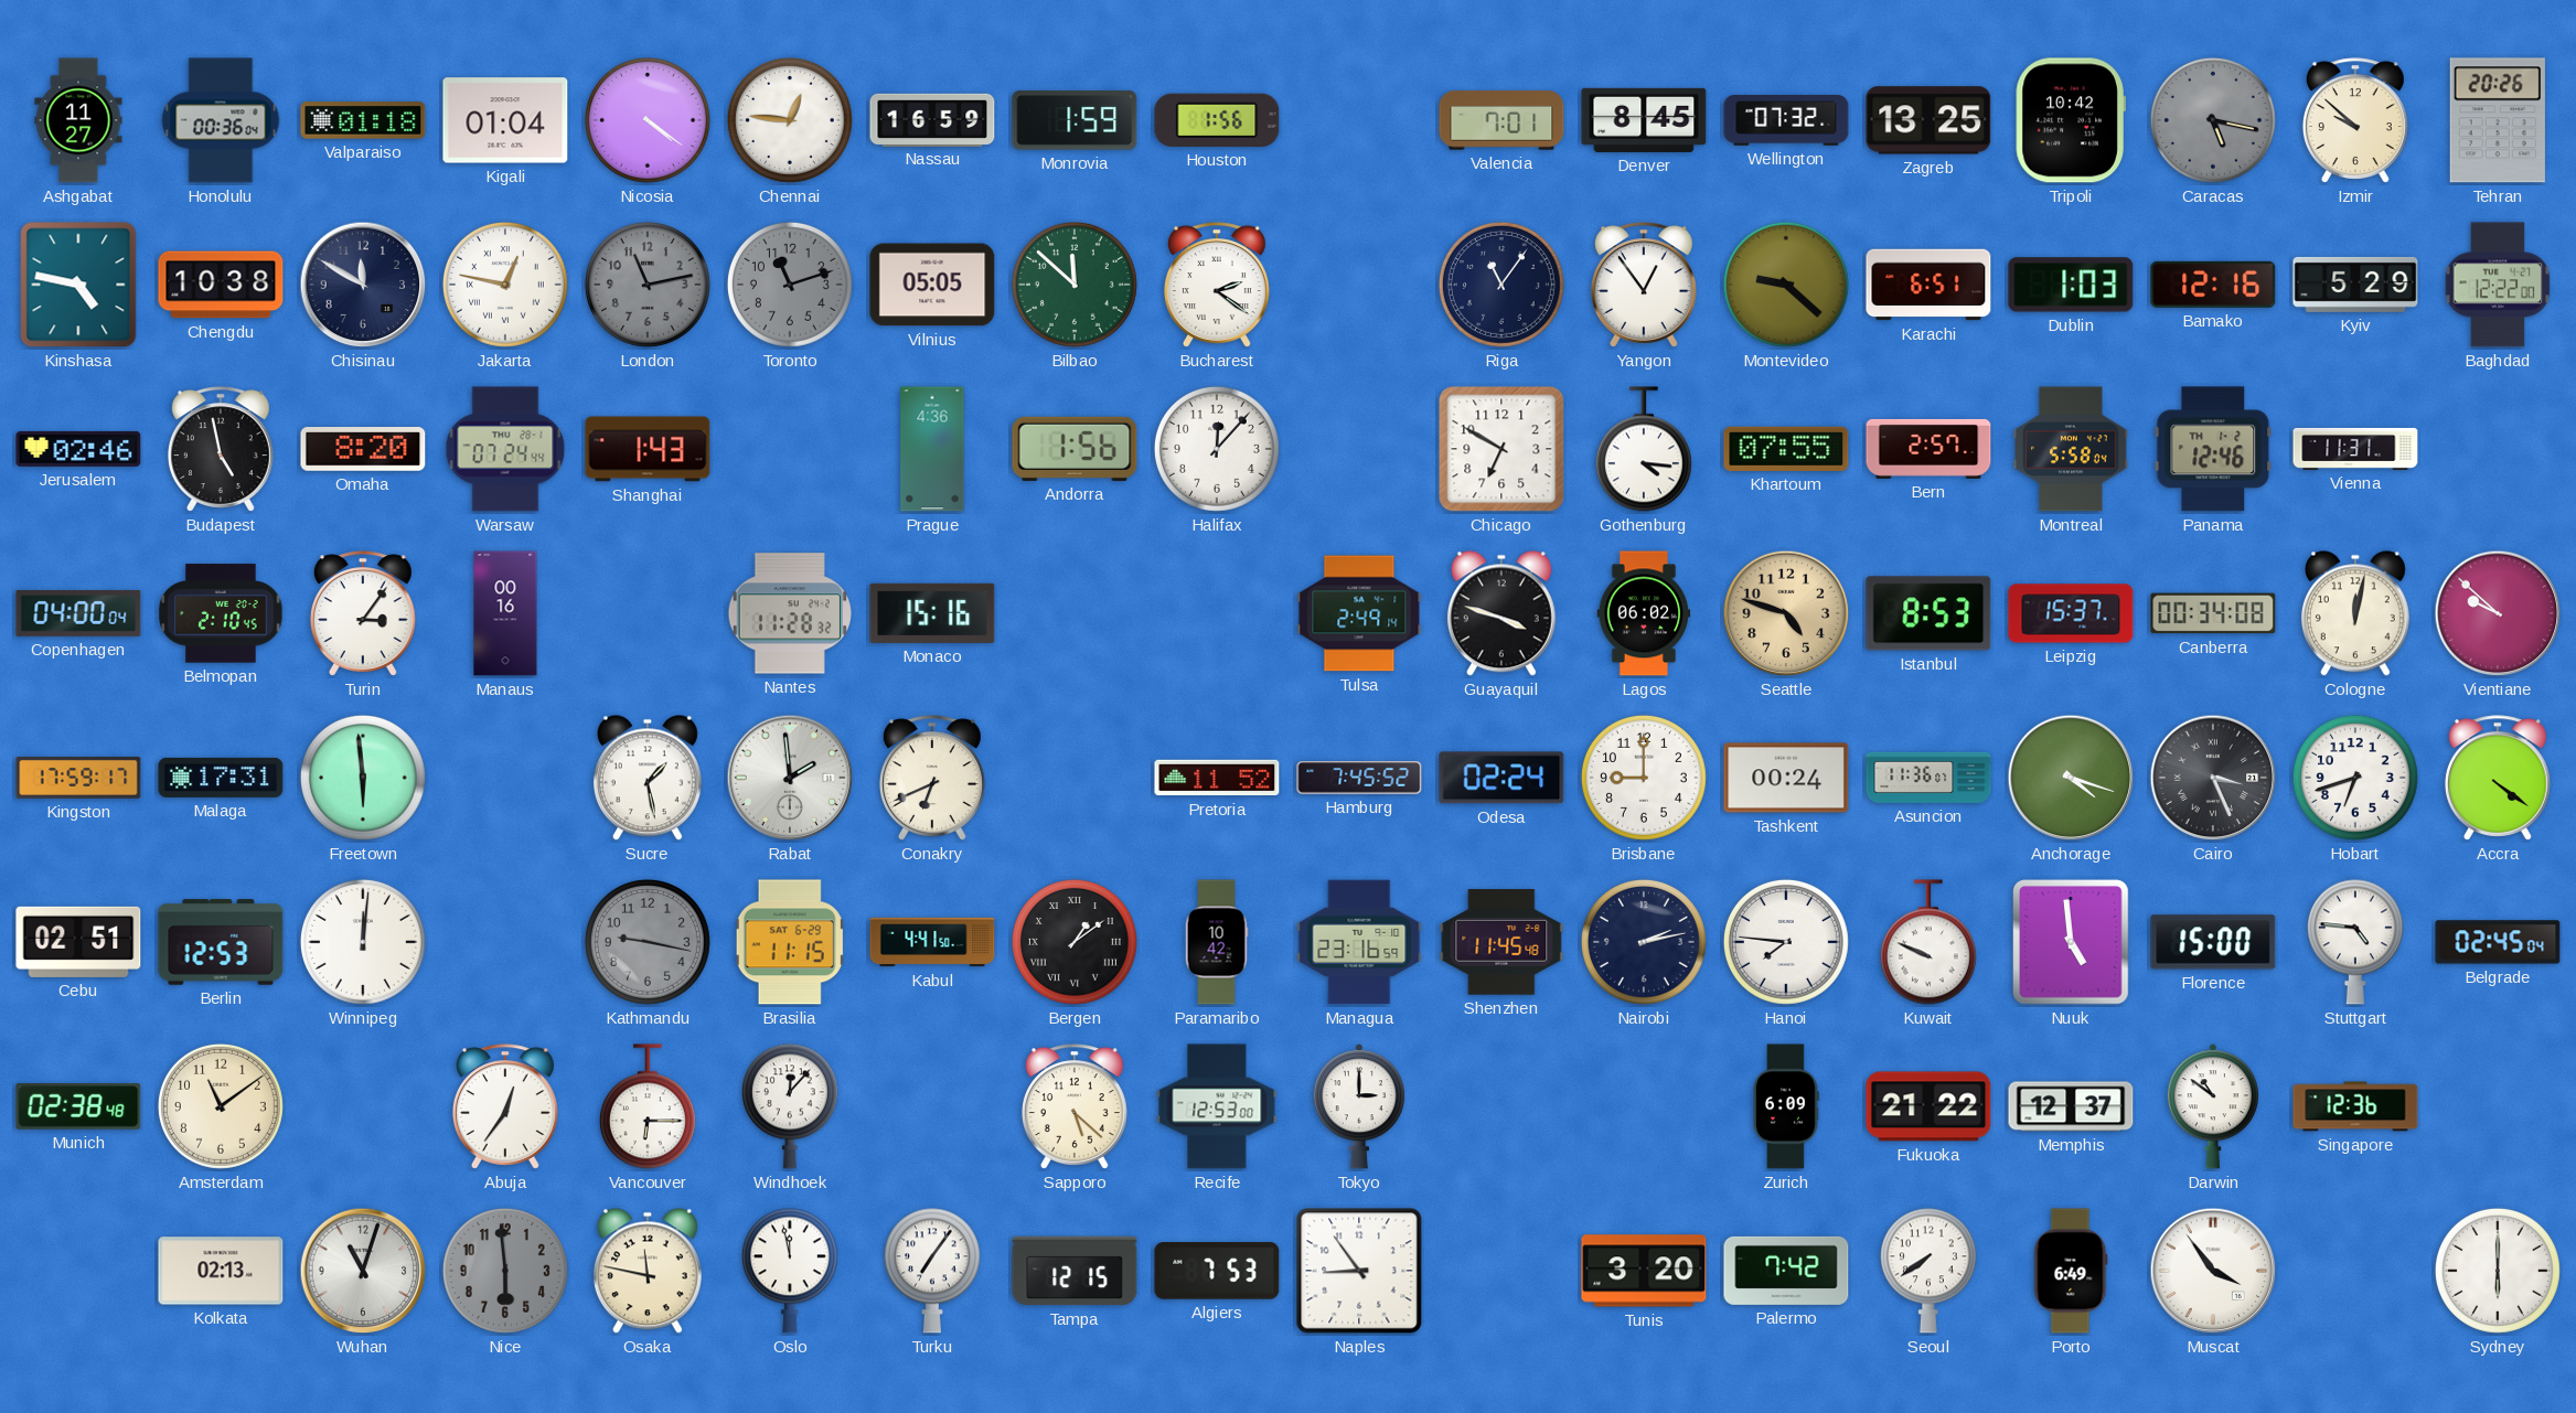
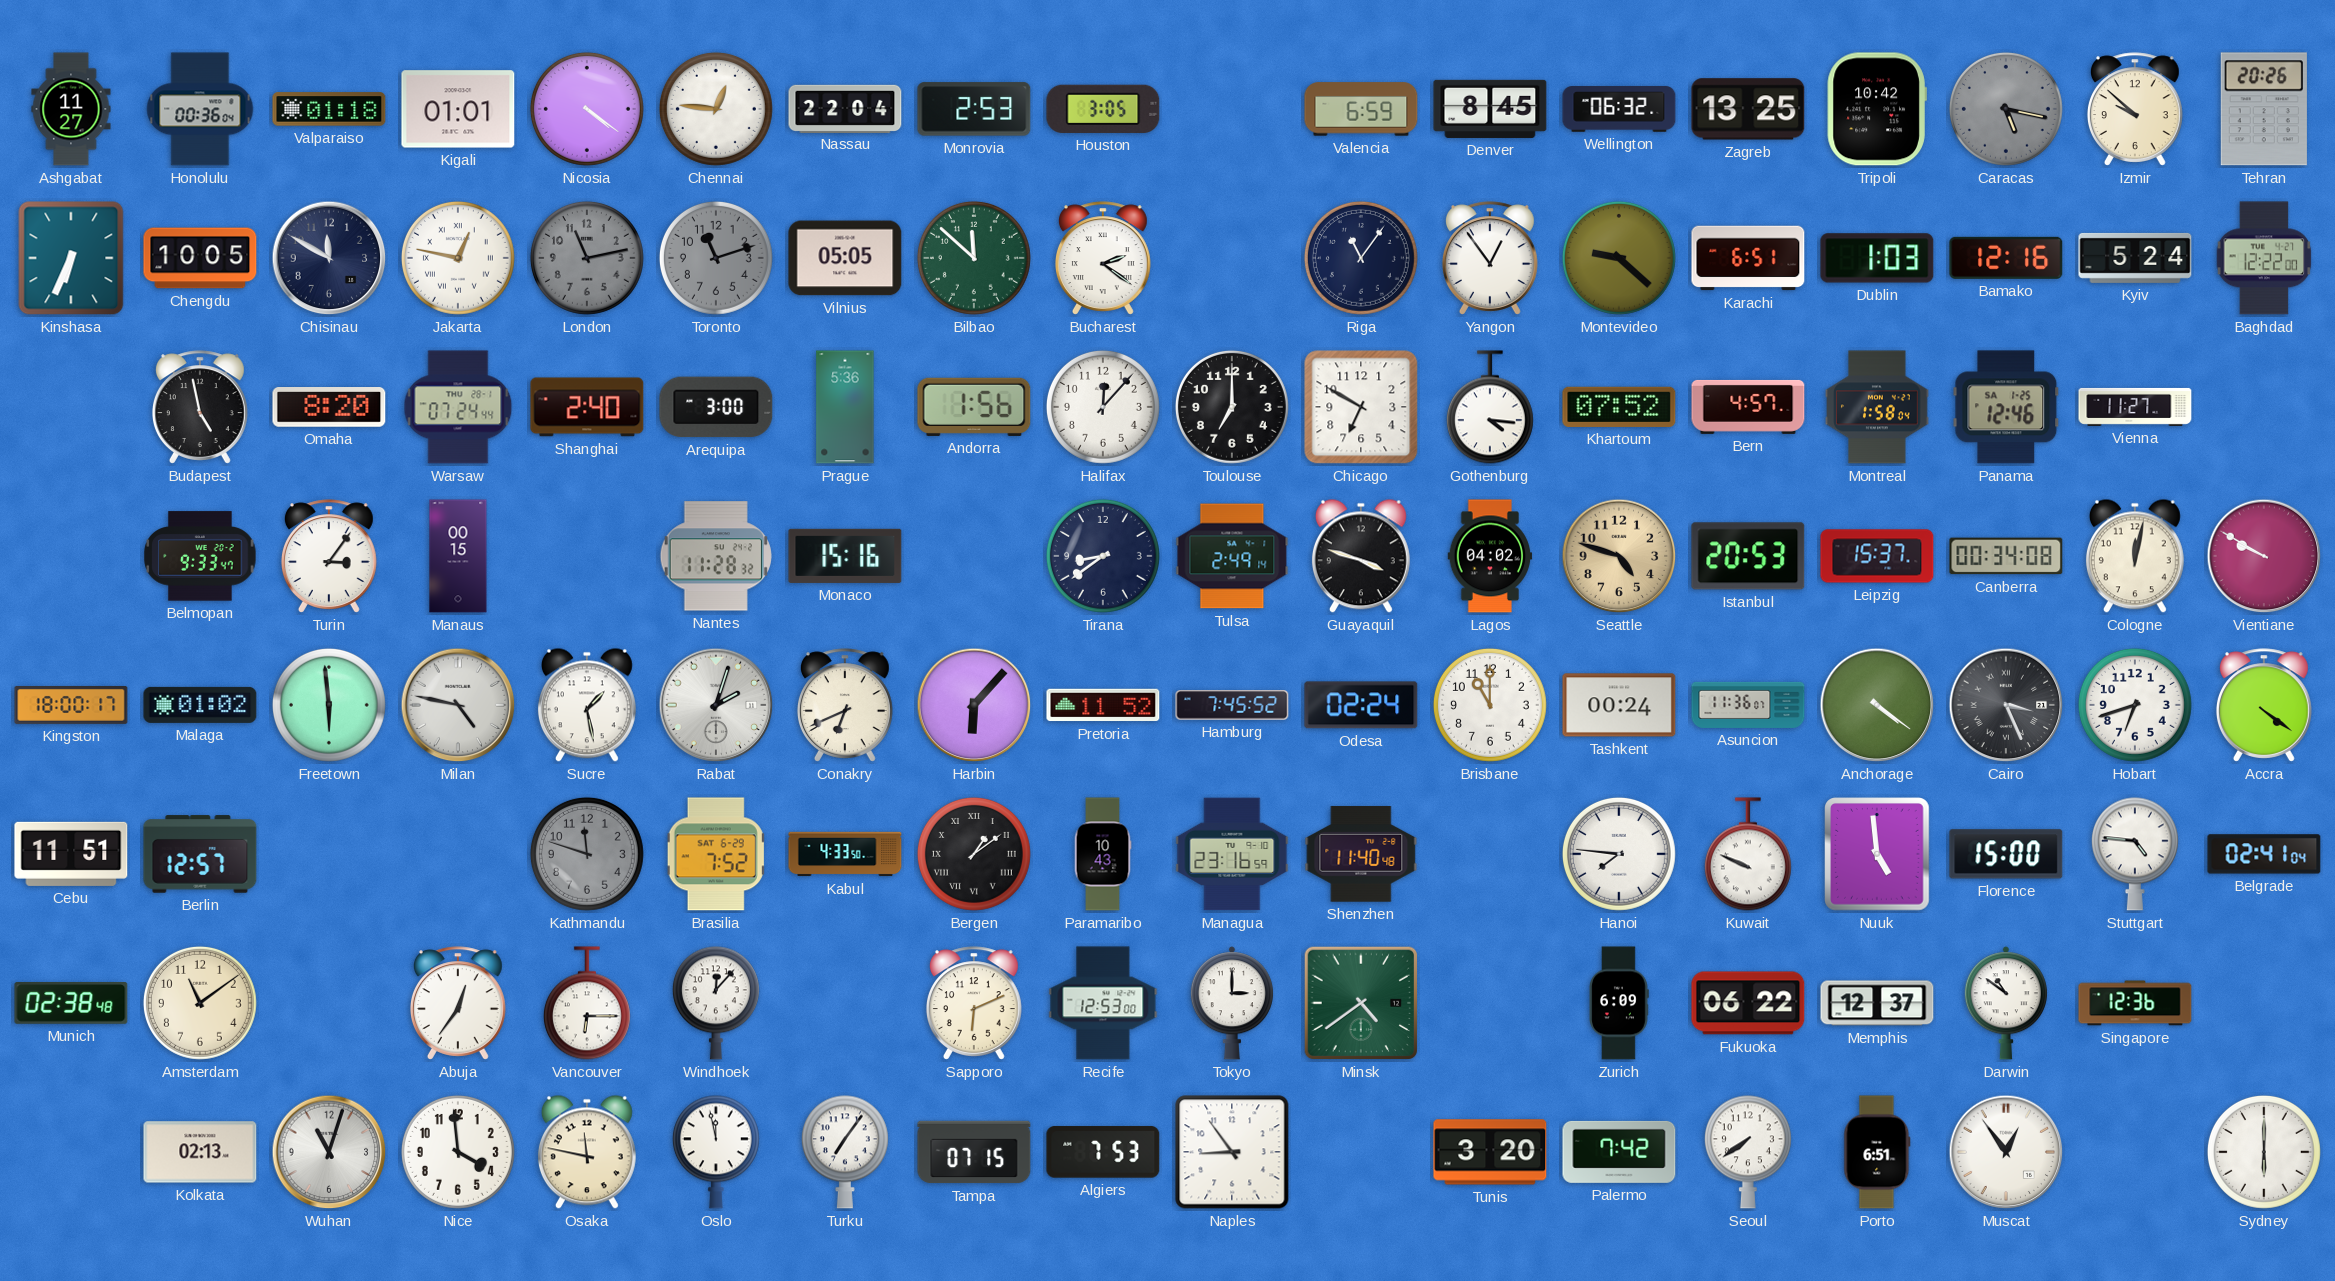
Kigali: 01:04 -> 01:01 (458, 109)
Nassau: 16:59 -> 22:04 (845, 108)
Monrovia: 1:59 -> 2:53 (974, 109)
Houston: 1:56 -> 3:05 (1103, 109)
Valencia: 7:01 -> 6:59 (1361, 109)
Wellington: 07:32 -> 06:32 (1619, 109)
Kinshasa: 4:47 -> 6:34 (71, 258)
Chengdu: 10:38 -> 10:05 (200, 258)
Kyiv: 5:29 -> 5:24 (2135, 258)
Jerusalem: 02:46 -> none (78, 449)
Shanghai: 1:43 -> 2:40 (587, 407)
Arequipa: none -> 3:00 (716, 407)
Prague: 4:36 -> 5:36 (845, 407)
Toulouse: none -> 7:00 (1232, 407)
Khartoum: 07:55 -> 07:52 (1619, 407)
Bern: 2:57 -> 4:57 (1748, 407)
Montreal: 5:58 -> 1:58 (1878, 407)
Panama date: TH 1-2 -> SA 1-25 (2006, 407)
Vienna: 11:31 -> 11:27 (2135, 407)
Copenhagen: 04:00 -> none (78, 613)
Belmopan: 2:10 -> 9:33 (200, 556)
Manaus: 00:16 -> 00:15 (458, 556)
Tirana: none -> 8:39 (1103, 556)
Lagos: 06:02 -> 04:02 (1490, 556)
Istanbul: 8:53 -> 20:53 (1748, 556)
Vientiane: 9:52 -> 9:50 (2264, 556)
Kingston: 17:59 -> 18:00 (71, 706)
Malaga: 17:31 -> 01:02 (200, 705)
Milan: none -> 4:47 (458, 705)
Rabat: 1:59 -> 2:03 (716, 705)
Harbin: none -> 6:07 (974, 705)
Brisbane: 9:00 -> 11:00 (1490, 705)
Anchorage: 4:18 -> 4:21 (1877, 705)
Cebu: 02:51 -> 11:51 (71, 854)
Berlin: 12:53 -> 12:57 (200, 854)
Winnipeg: 12:01 -> none (363, 942)
Kathmandu: 9:17 -> 11:48 (587, 854)
Brasilia: 11:15 -> 7:52 (716, 854)
Kabul: 4:41 -> 4:33 (845, 854)
Paramaribo: 10:42 -> 10:43 (1103, 854)
Shenzhen: 11:45 -> 11:40 (1361, 854)
Nairobi: 2:13 -> none (1644, 942)
Belgrade: 02:45 -> 02:41 (2264, 854)
Sapporo: 5:22 -> 6:11 (974, 1003)
Minsk: none -> 4:39 (1361, 1003)
Fukuoka: 21:22 -> 06:22 (1748, 1003)
Nice: 5:59 -> 3:59 (458, 1152)
Nice dial: grey -> white (458, 1152)
Tampa: 12:15 -> 07:15 (974, 1152)
Porto: 6:49 -> 6:51 (1877, 1152)
Muscat: 3:54 -> 12:54 (2006, 1152)
